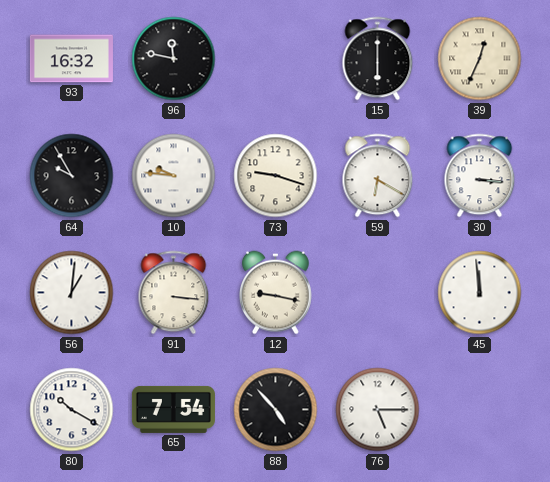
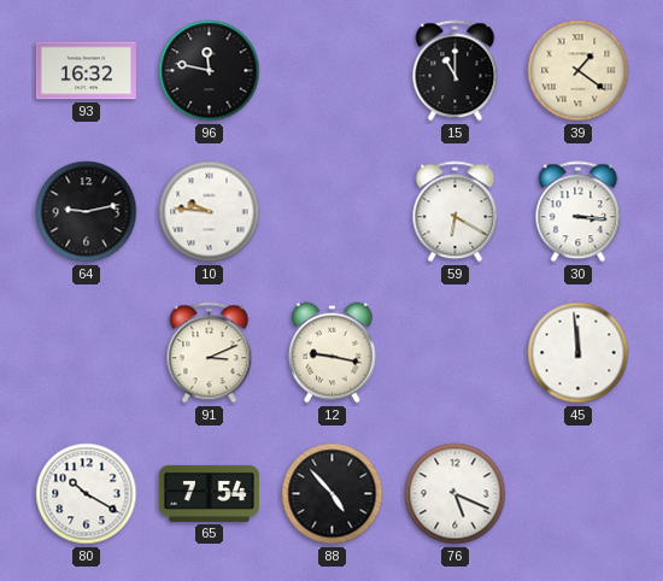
15: 6:00 -> 11:00 (456, 71)
39: 12:34 -> 1:21 (579, 71)
64: 9:55 -> 9:13 (87, 212)
73: 9:18 -> none (276, 176)
56: 1:01 -> none (72, 293)
91: 3:16 -> 3:11 (210, 353)
76: 5:15 -> 5:19 (456, 494)
